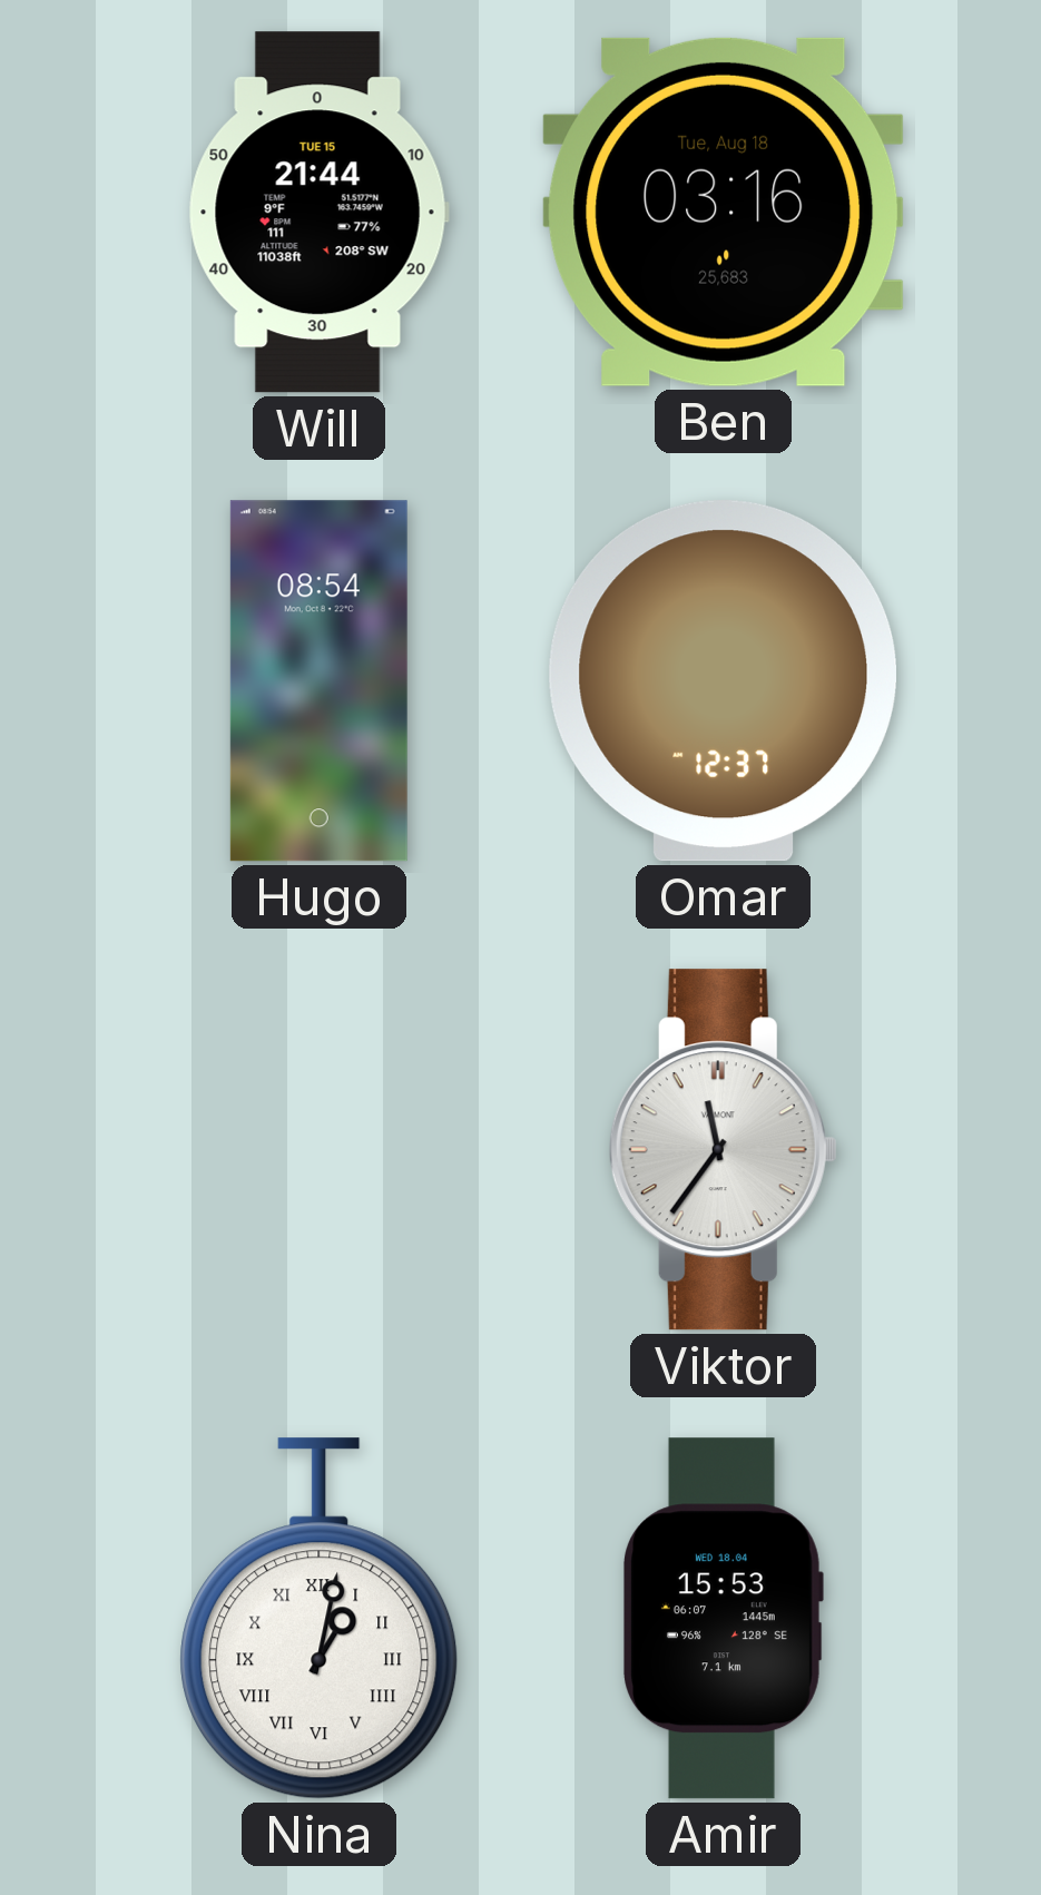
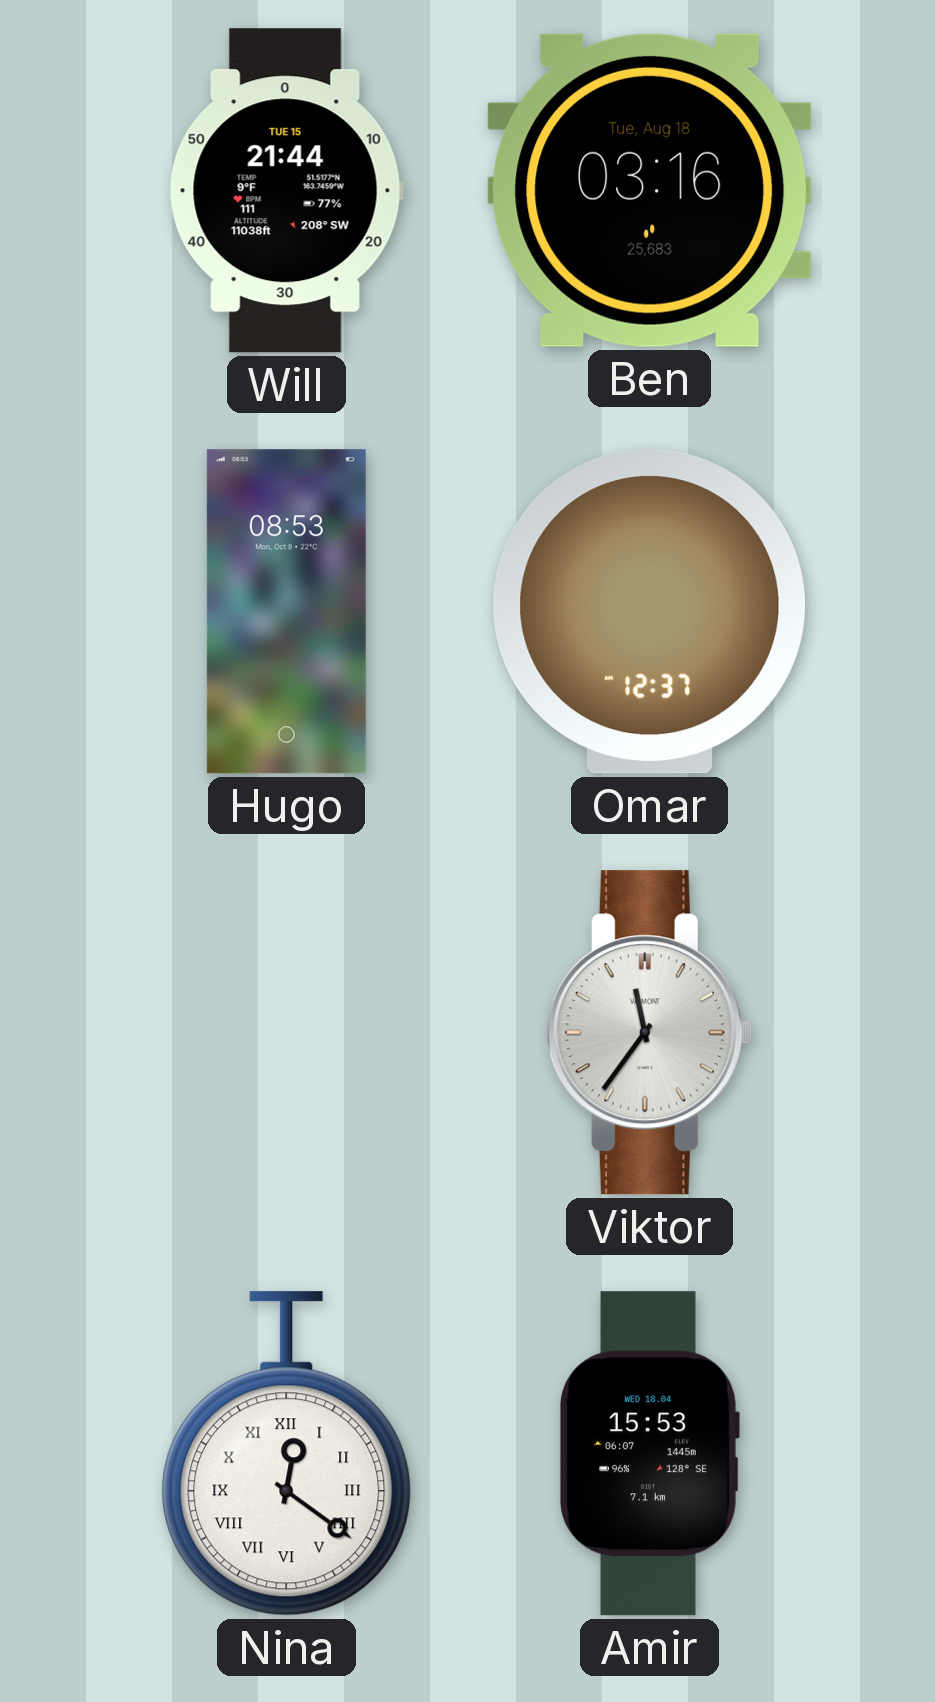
Hugo: 08:54 -> 08:53 (286, 612)
Nina: 1:02 -> 12:21 (287, 1454)
